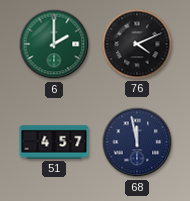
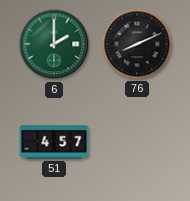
76: 4:11 -> 8:11 (137, 44)
68: 11:58 -> none (137, 142)
